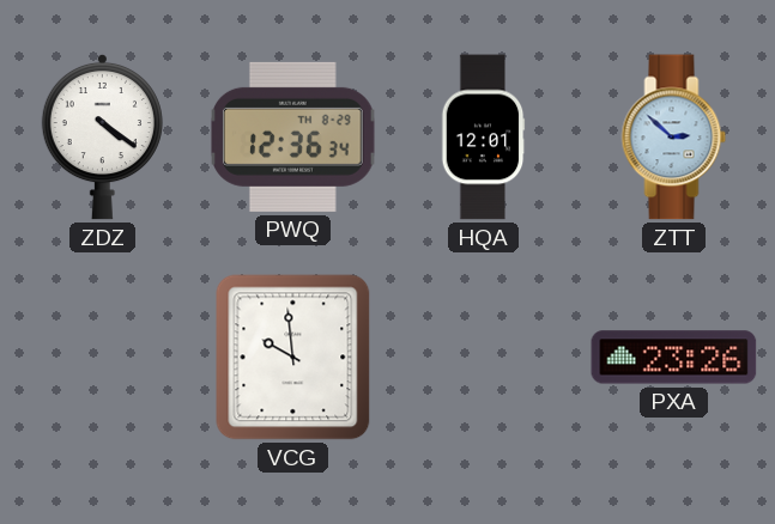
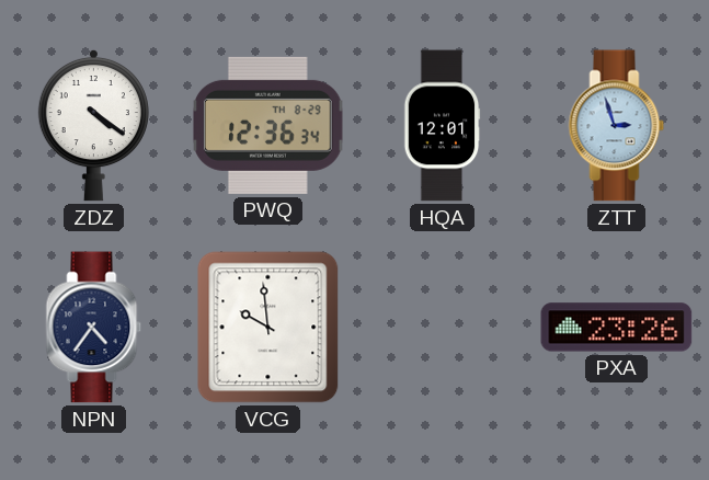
ZTT: 2:52 -> 2:57 (617, 126)
NPN: none -> 4:36 (94, 328)
